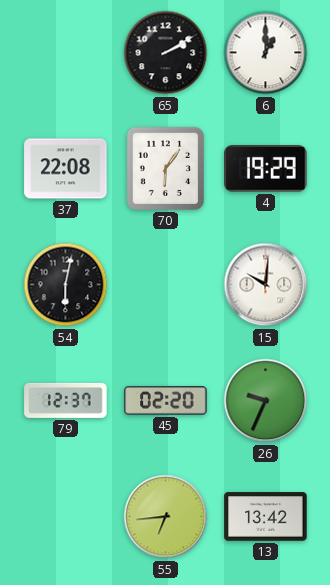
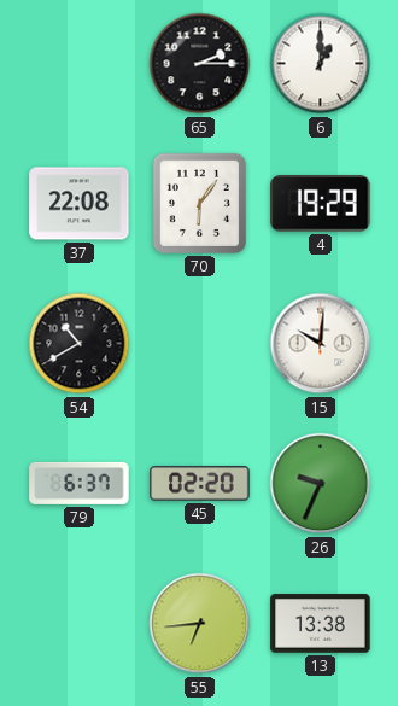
65: 2:10 -> 2:15 (200, 64)
54: 6:02 -> 10:40 (80, 344)
79: 12:37 -> 6:37 (80, 483)
13: 13:42 -> 13:38 (321, 624)
